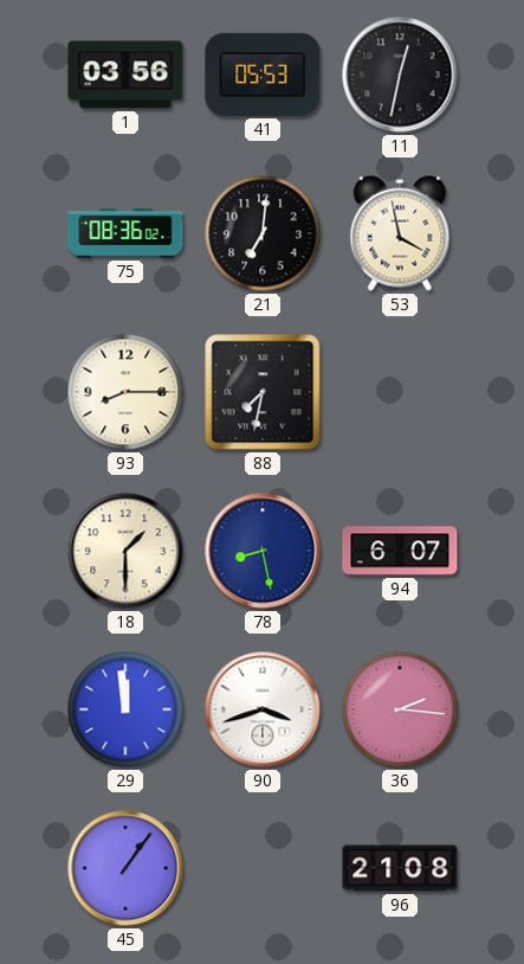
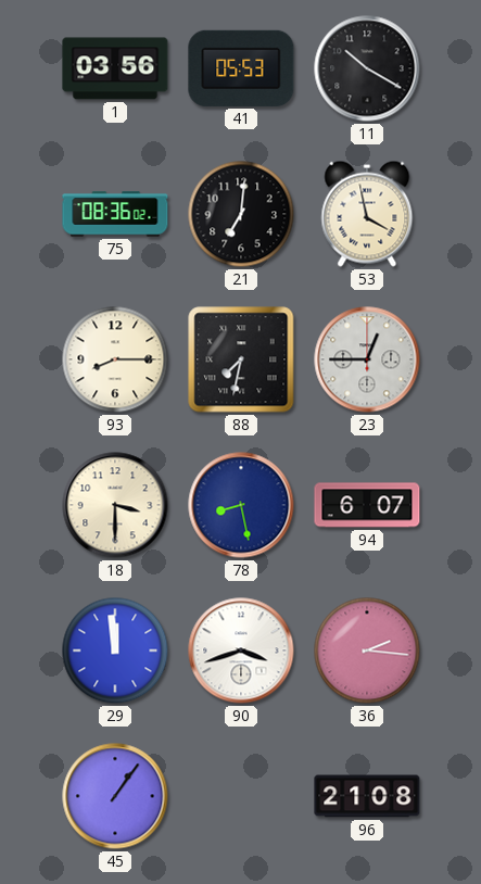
11: 12:32 -> 10:20 (367, 68)
23: none -> 12:45 (367, 359)
18: 1:30 -> 3:30 (115, 505)
